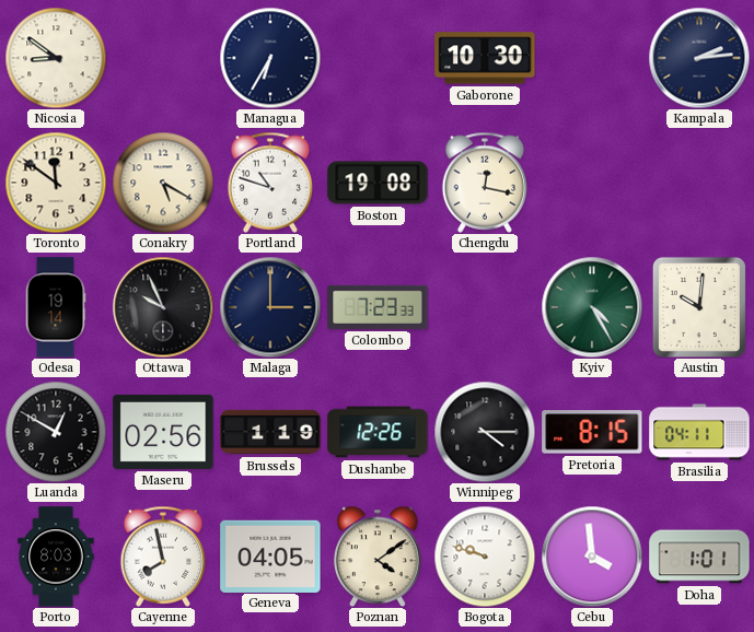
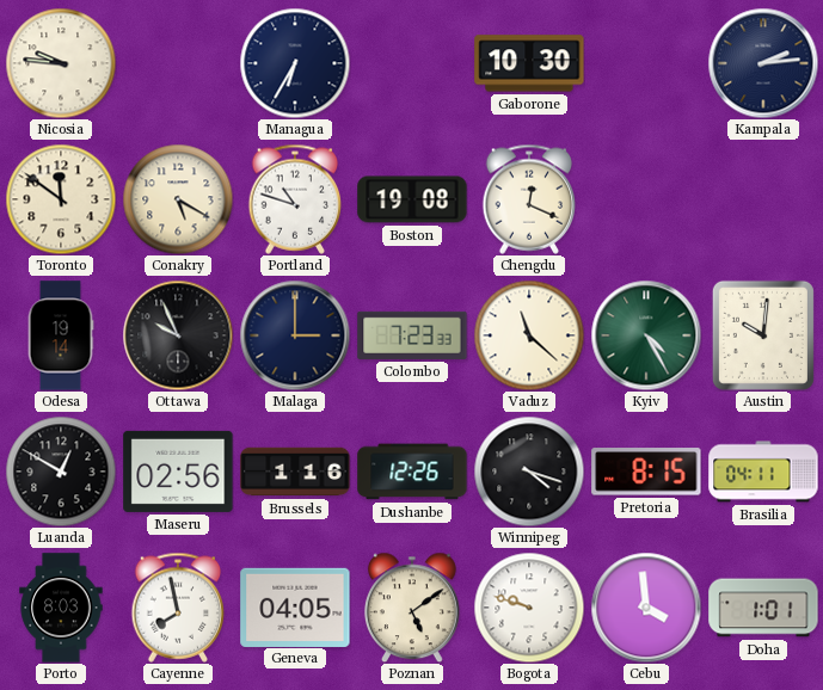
Nicosia: 8:51 -> 9:46 (61, 63)
Chengdu: 12:17 -> 12:19 (529, 199)
Vaduz: none -> 11:22 (529, 335)
Brussels: 1:19 -> 1:16 (295, 472)
Winnipeg: 4:15 -> 4:18 (529, 472)
Poznan: 4:09 -> 5:09 (412, 608)
